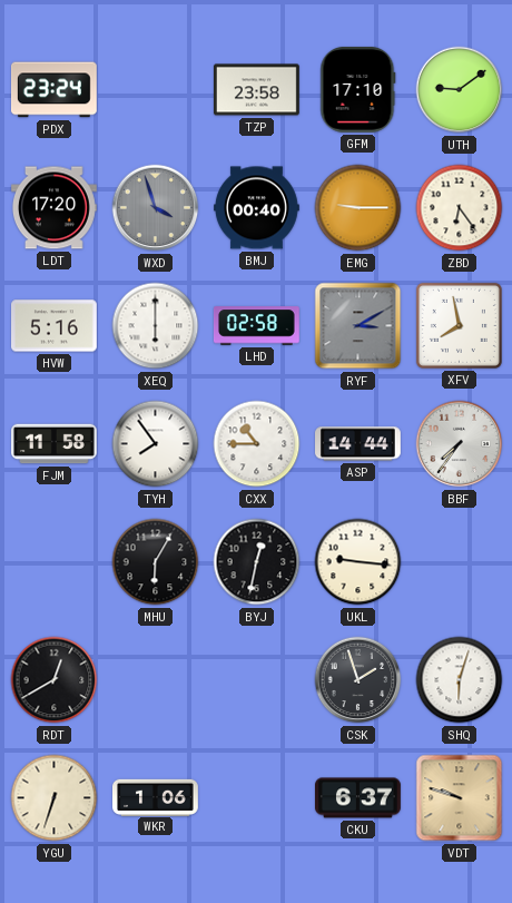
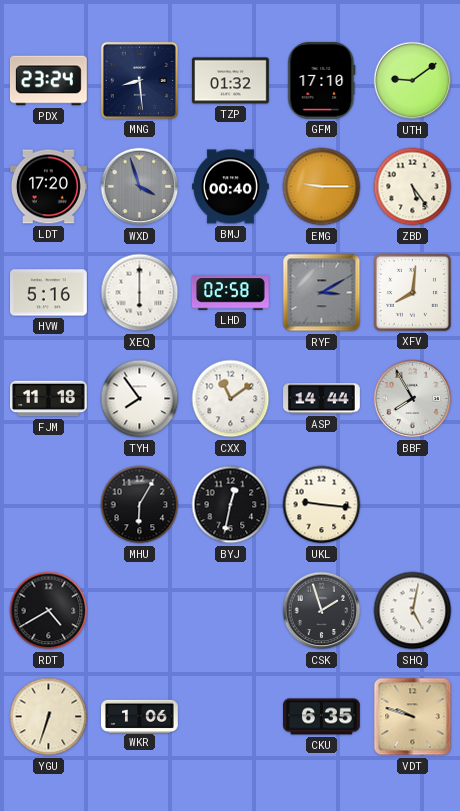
MNG: none -> 8:29 (139, 80)
TZP: 23:58 -> 01:32 (230, 81)
ZBD: 6:24 -> 5:24 (413, 187)
XFV: 7:58 -> 8:01 (412, 292)
FJM: 11:58 -> 11:18 (49, 399)
CXX: 10:45 -> 11:09 (231, 399)
BBF: 7:36 -> 7:55 (413, 399)
RDT: 12:40 -> 4:40 (49, 611)
SHQ: 6:03 -> 5:02 (413, 611)
CKU: 6:37 -> 6:35 (322, 717)
